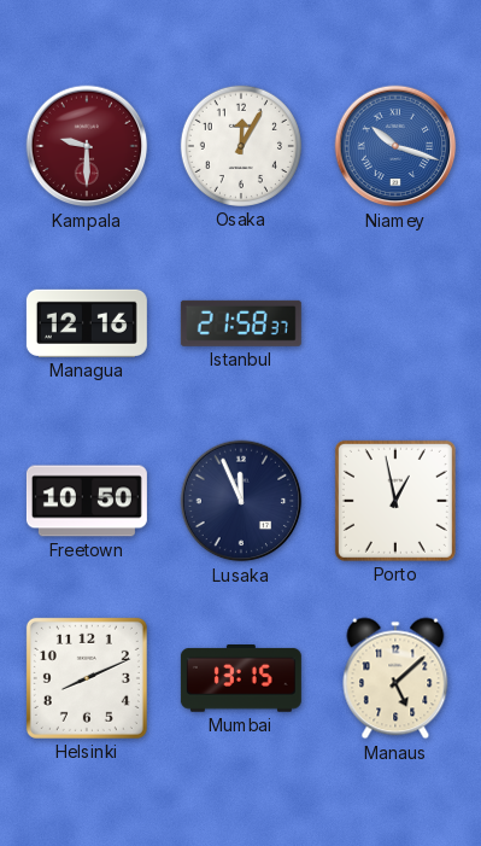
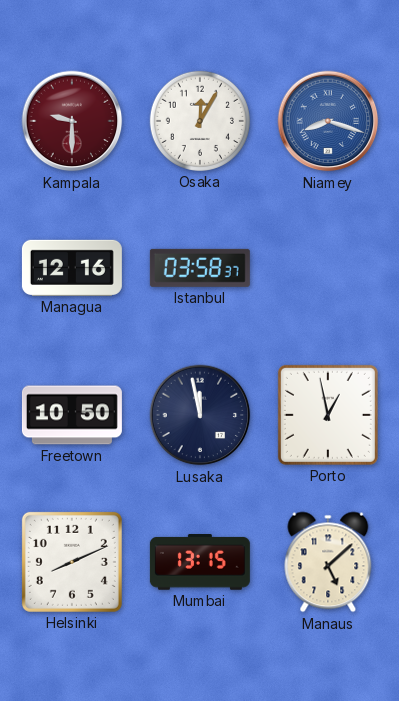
Niamey: 10:18 -> 8:18 (328, 121)
Istanbul: 21:58 -> 03:58 (200, 268)
Lusaka: 11:56 -> 11:58 (200, 415)
